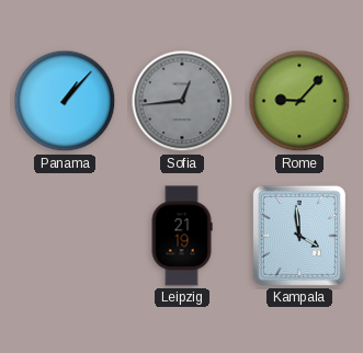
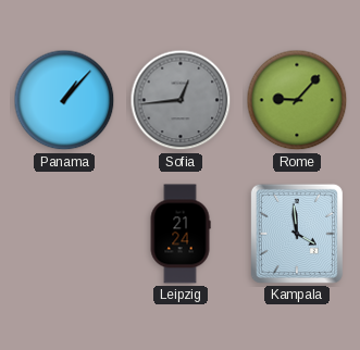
Leipzig: 21:19 -> 21:24 (181, 234)
